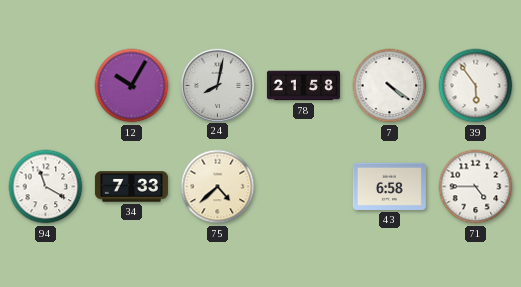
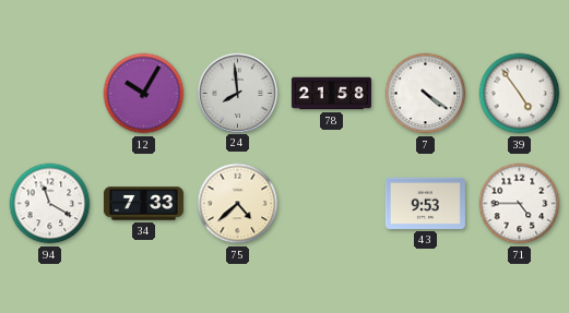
24: 8:02 -> 7:59 (237, 93)
39: 5:54 -> 4:54 (520, 94)
43: 6:58 -> 9:53 (425, 203)
